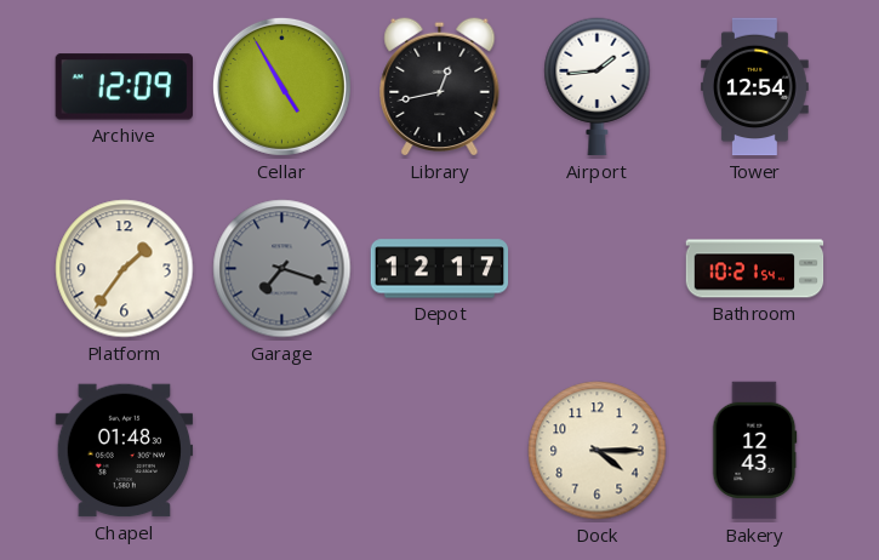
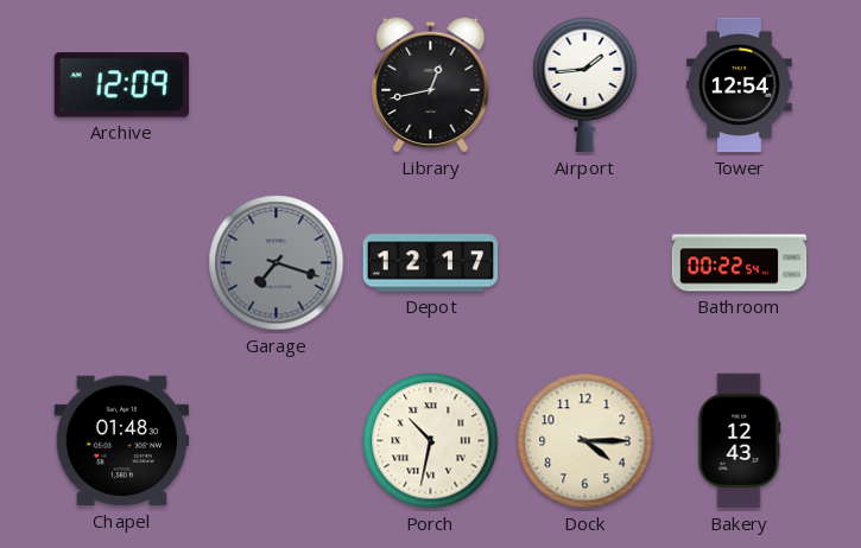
Cellar: 4:55 -> none (281, 86)
Platform: 1:36 -> none (125, 269)
Bathroom: 10:21 -> 00:22 (740, 263)
Porch: none -> 10:32 (431, 441)
